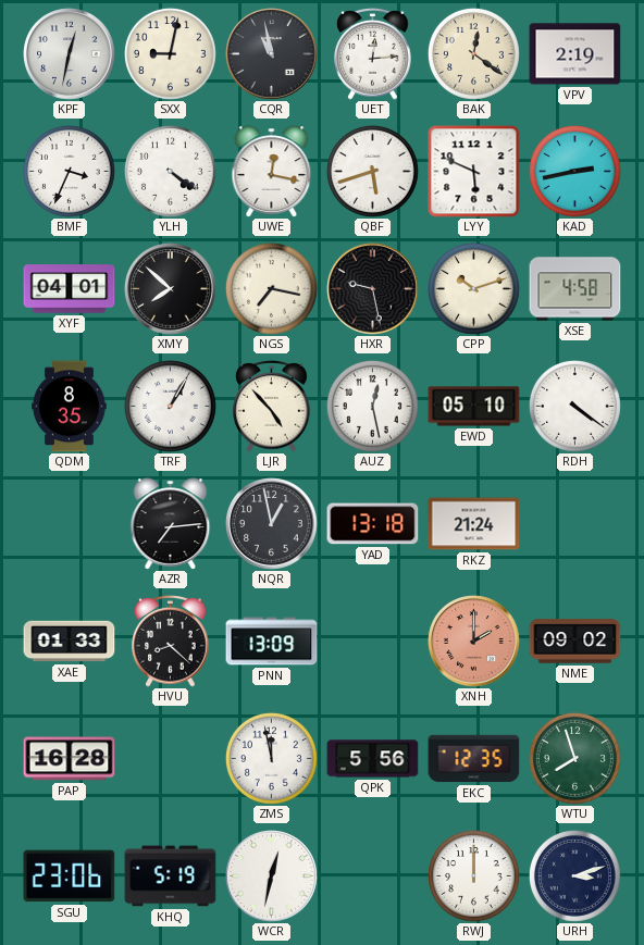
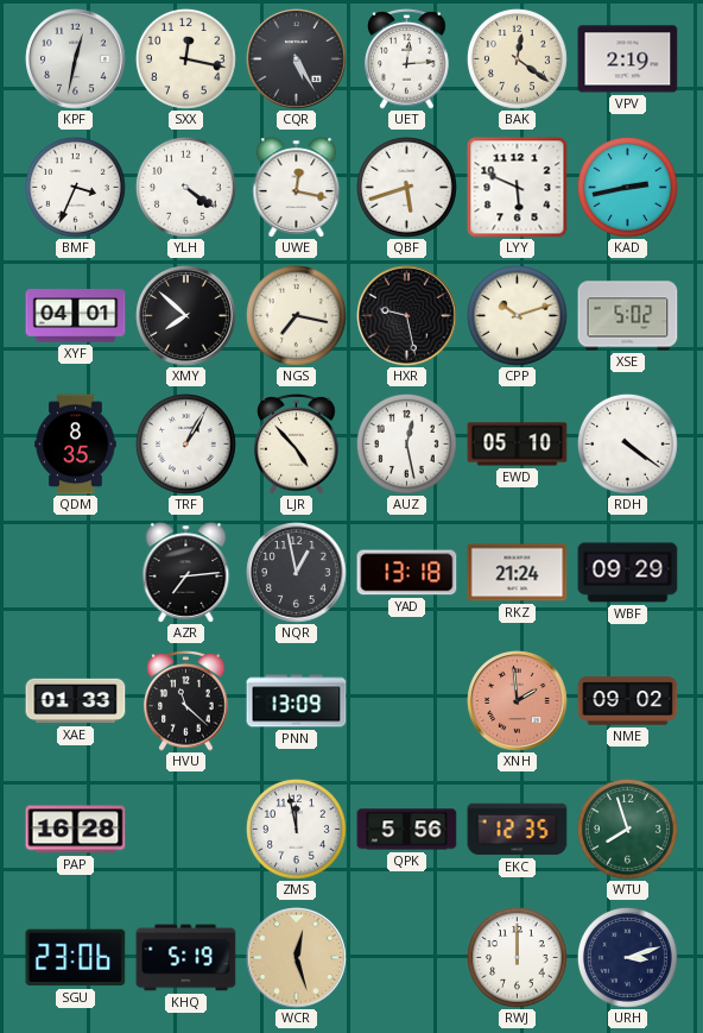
SXX: 9:02 -> 12:17 (185, 58)
CQR: 10:58 -> 5:25 (297, 59)
XSE: 4:58 -> 5:02 (628, 316)
WBF: none -> 09:29 (628, 573)
HVU: 8:22 -> 11:22 (186, 701)
XNH: 2:00 -> 1:59 (518, 701)
WCR: 12:32 -> 12:27 (297, 958)
WCR dial: white -> champagne (297, 958)
